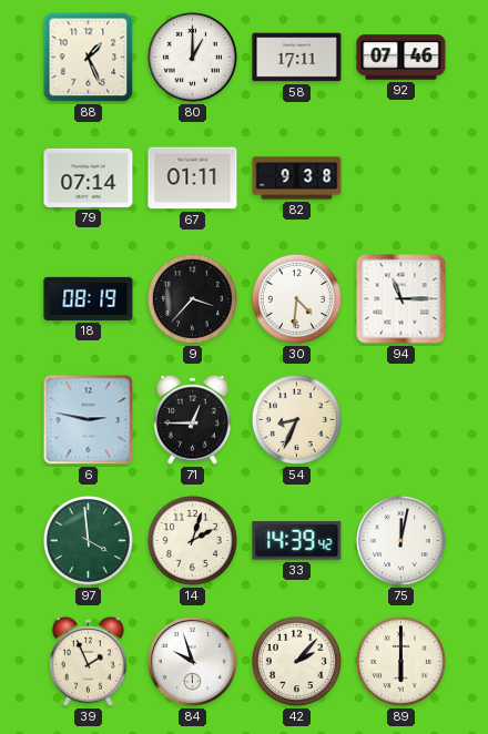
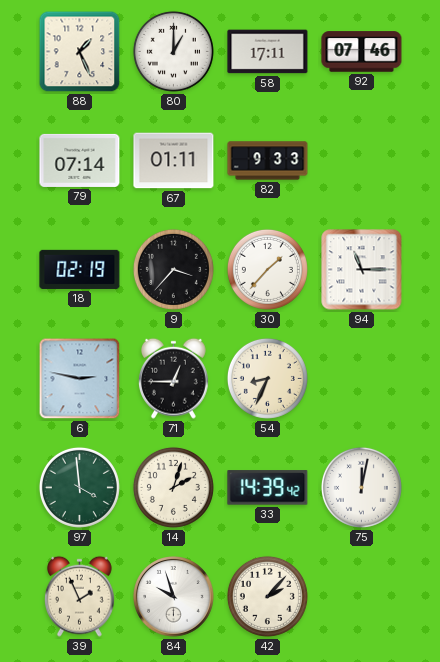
82: 9:38 -> 9:33 (268, 161)
18: 08:19 -> 02:19 (80, 269)
30: 4:31 -> 1:37 (267, 269)
89: 6:00 -> none (400, 661)
